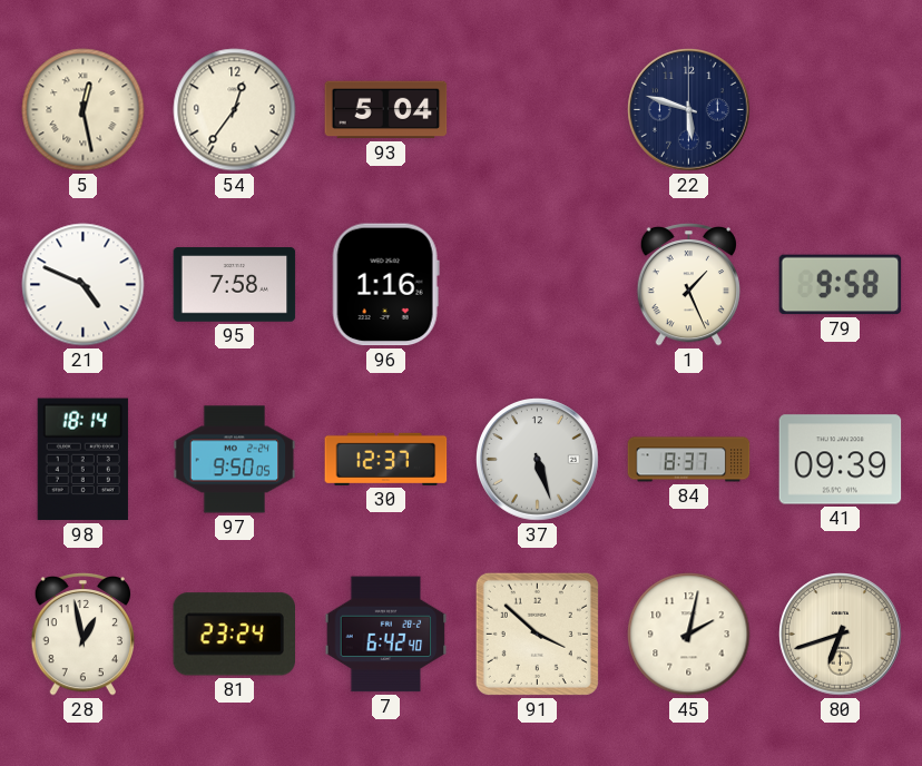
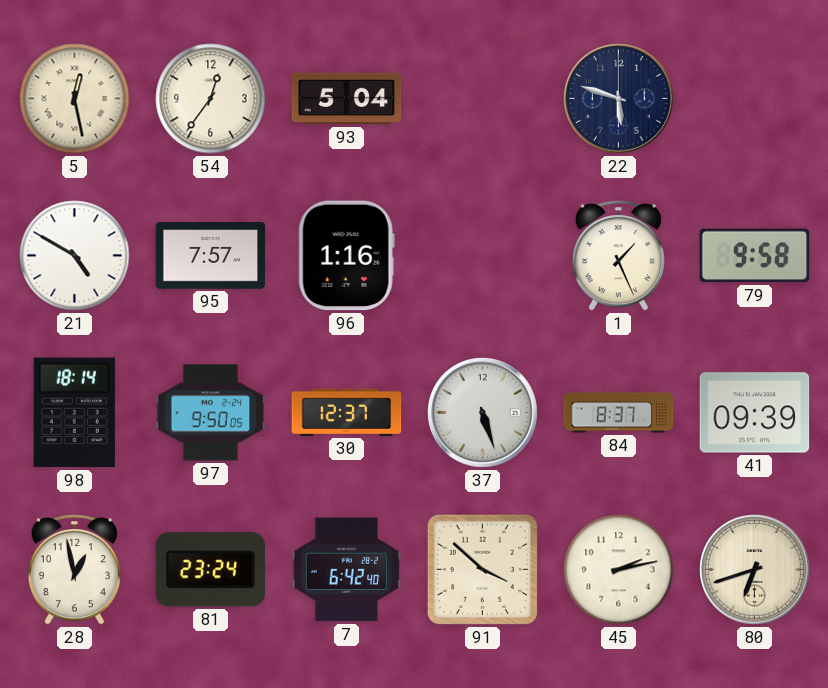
21: 4:49 -> 4:50 (75, 256)
95: 7:58 -> 7:57 (211, 256)
45: 2:02 -> 2:13 (619, 570)
